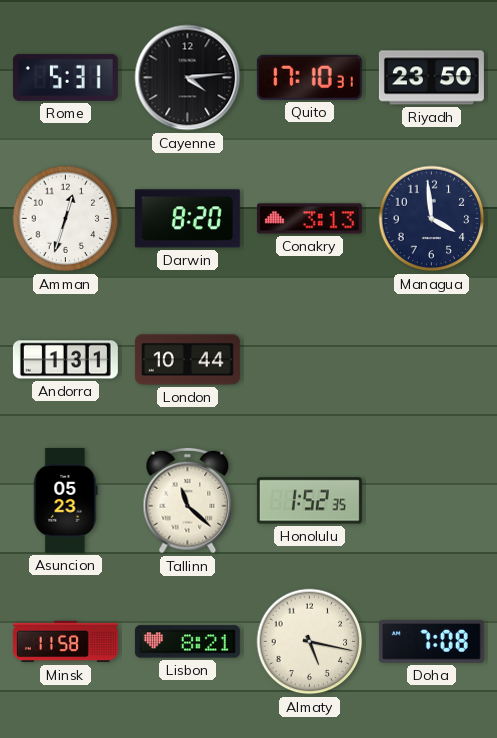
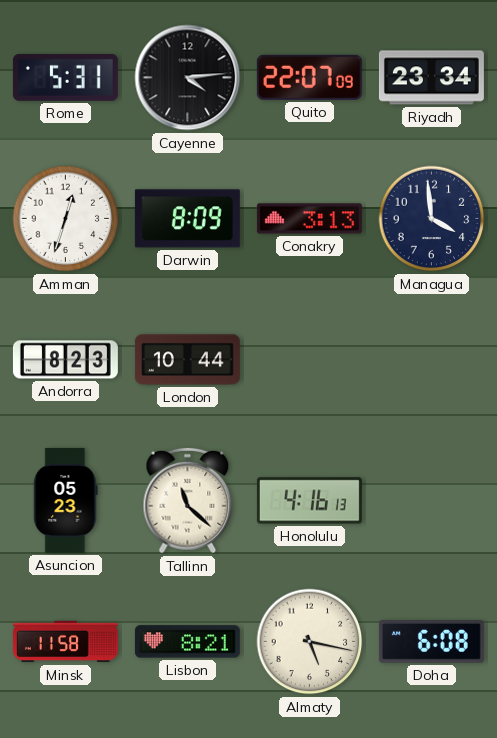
Quito: 17:10 -> 22:07 (309, 77)
Riyadh: 23:50 -> 23:34 (431, 78)
Darwin: 8:20 -> 8:09 (187, 219)
Andorra: 1:31 -> 8:23 (65, 360)
Honolulu: 1:52 -> 4:16 (309, 501)
Doha: 7:08 -> 6:08 (431, 642)
